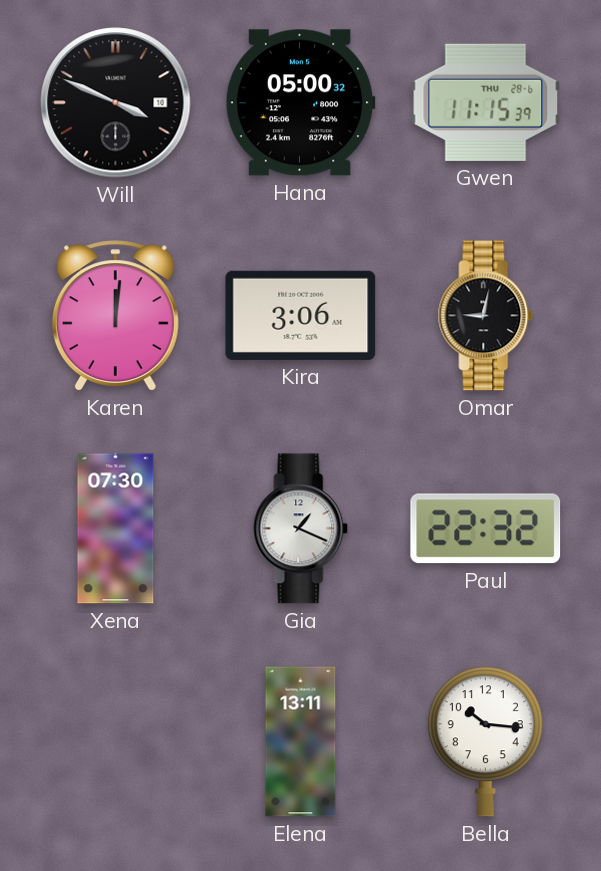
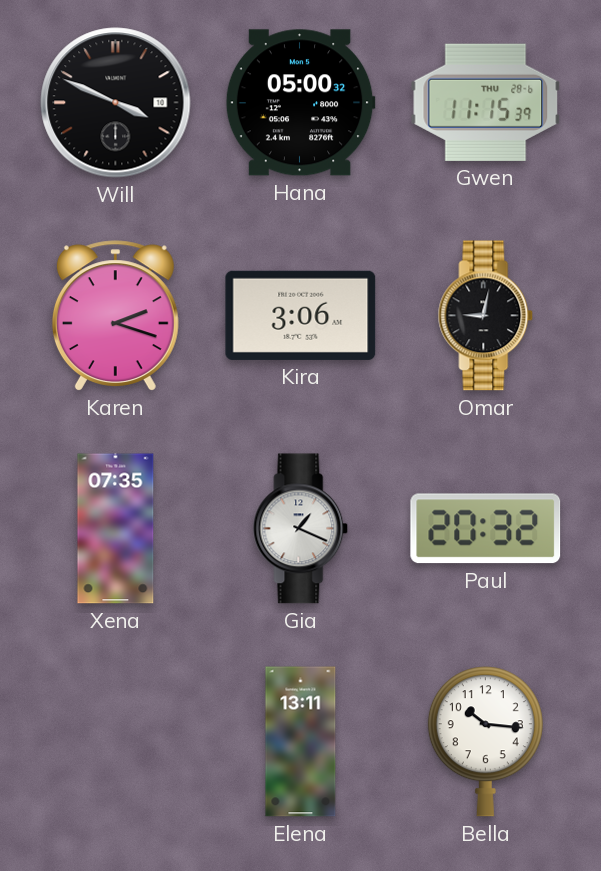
Karen: 12:01 -> 2:18 (115, 316)
Xena: 07:30 -> 07:35 (116, 529)
Paul: 22:32 -> 20:32 (486, 529)
